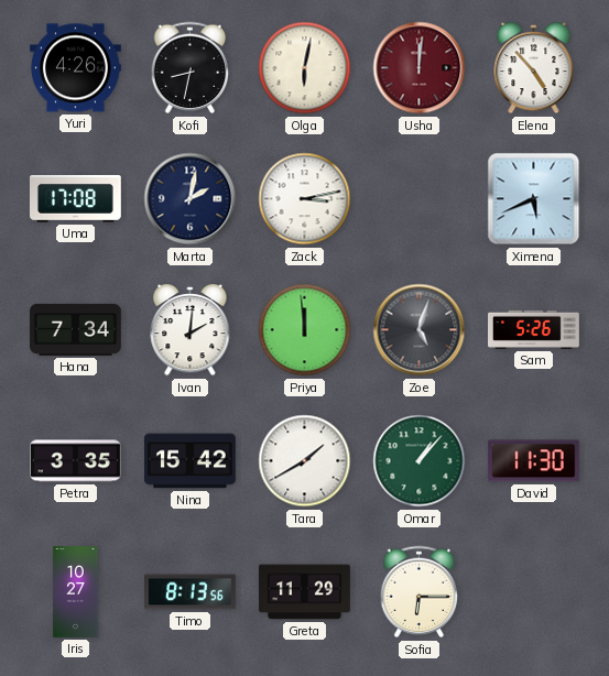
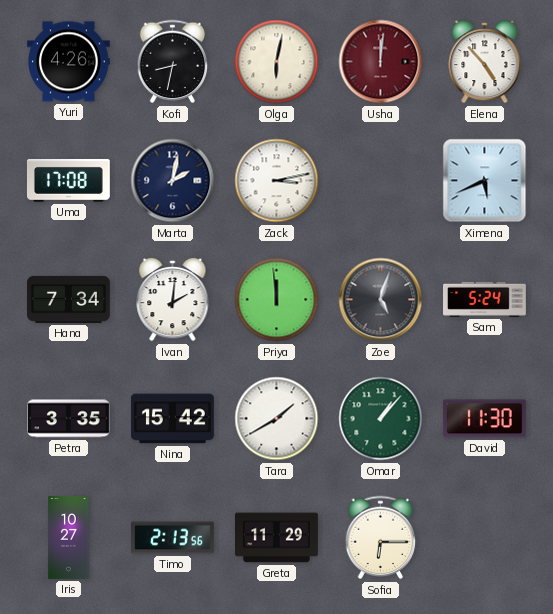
Sam: 5:26 -> 5:24 (485, 299)
Timo: 8:13 -> 2:13 (173, 538)
